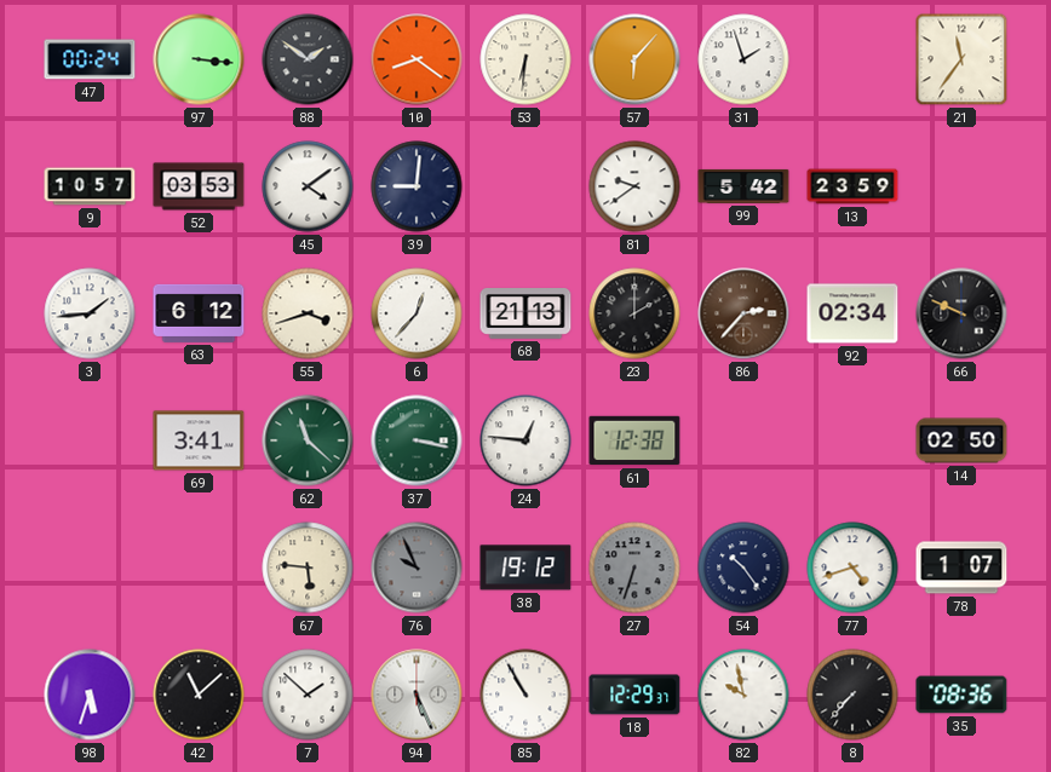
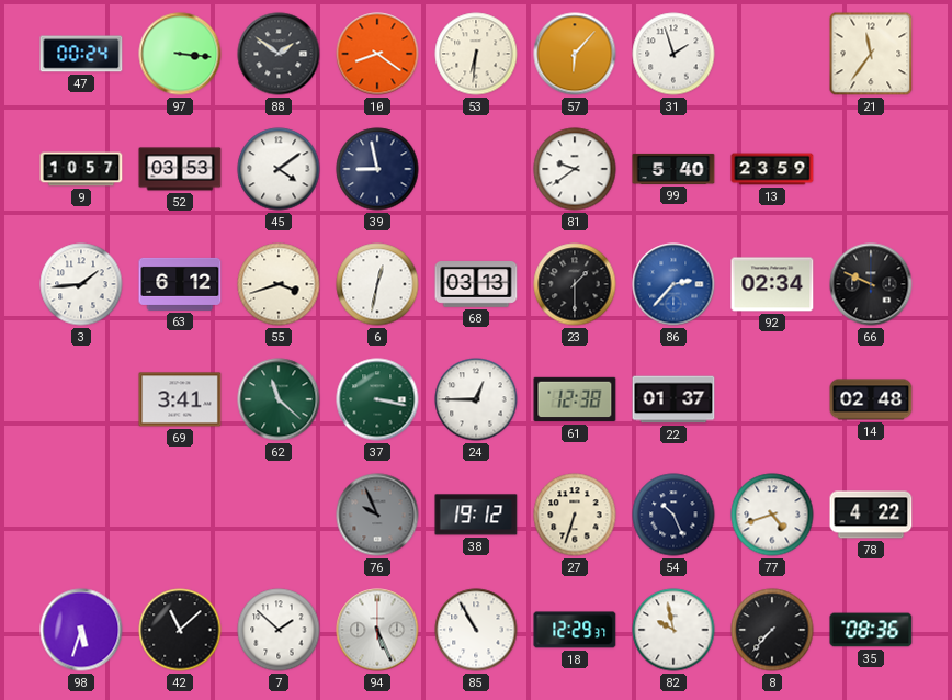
39: 9:01 -> 8:58 (377, 169)
99: 5:42 -> 5:40 (673, 169)
6: 12:37 -> 12:32 (377, 284)
68: 21:13 -> 03:13 (476, 285)
23: 2:00 -> 1:30 (575, 284)
86 dial: brown -> blue (673, 284)
24: 12:46 -> 12:45 (476, 399)
22: none -> 01:37 (673, 399)
14: 02:50 -> 02:48 (871, 399)
67: 5:46 -> none (308, 568)
27 dial: grey -> cream (575, 515)
54: 10:24 -> 10:26 (673, 515)
78: 1:07 -> 4:22 (871, 515)
